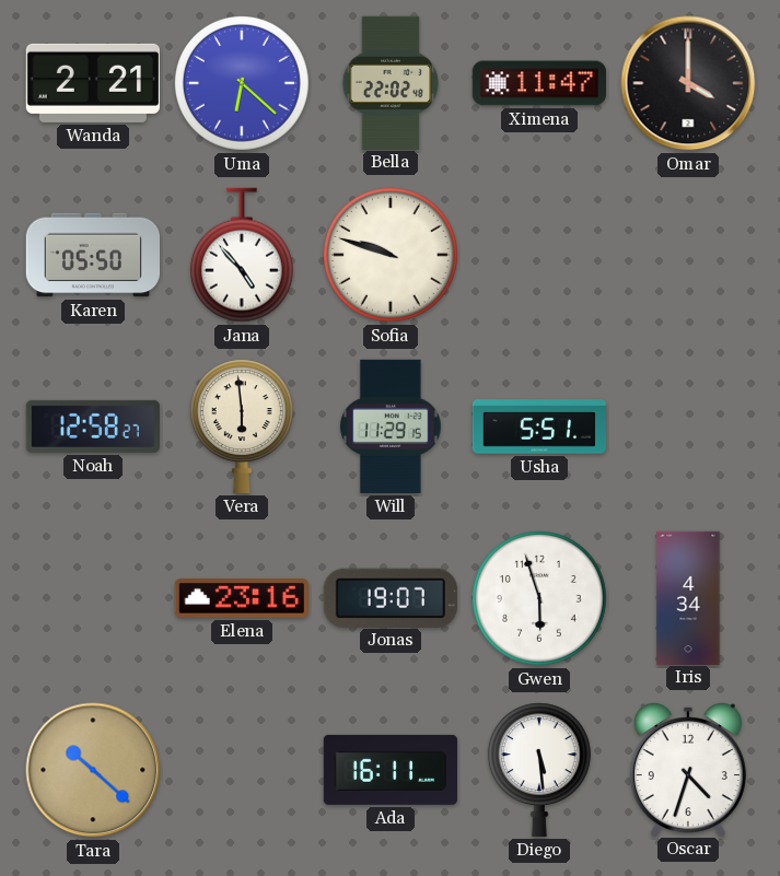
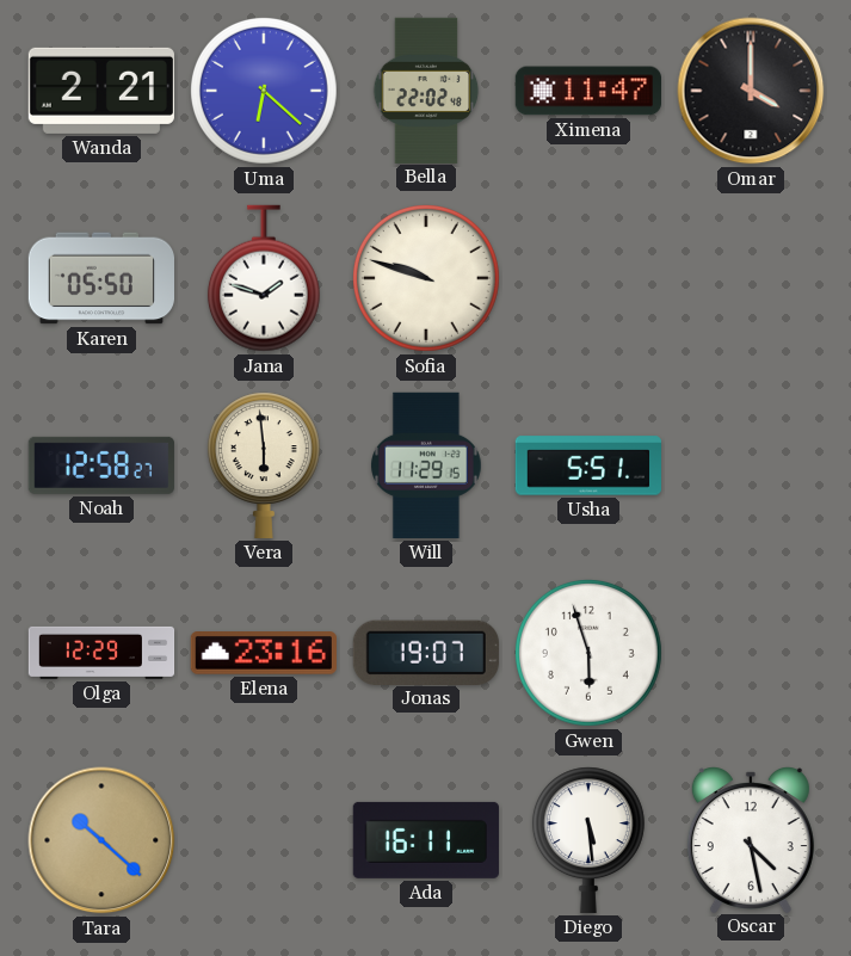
Jana: 4:53 -> 1:48 (264, 278)
Olga: none -> 12:29 (101, 653)
Iris: 4:34 -> none (688, 597)
Oscar: 4:33 -> 4:28 (751, 840)
